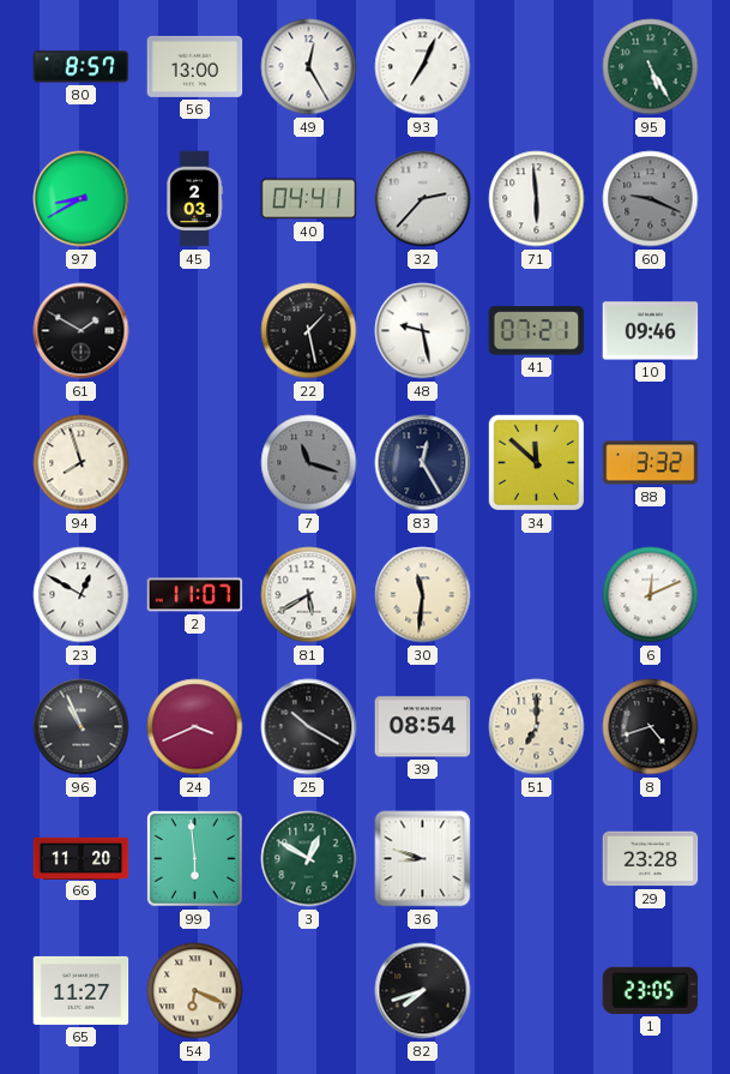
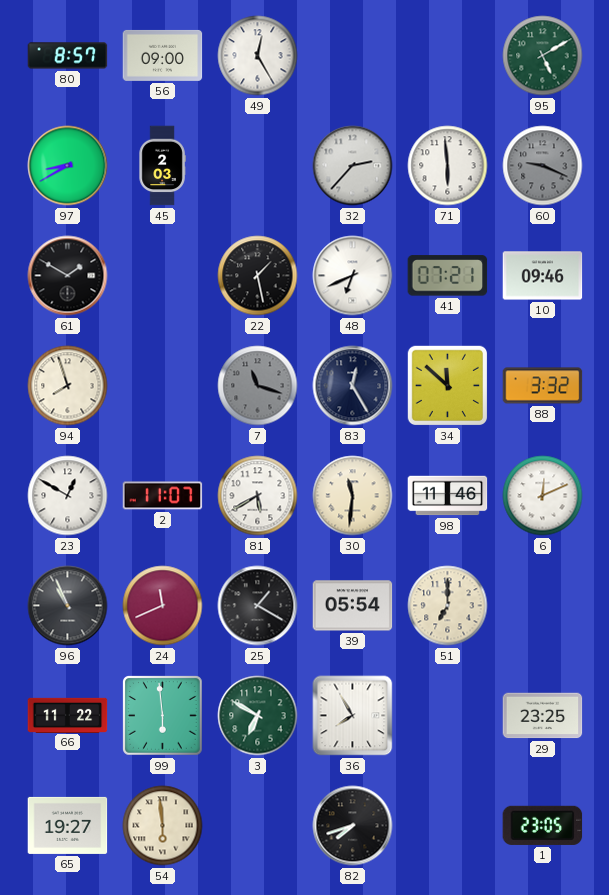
56: 13:00 -> 09:00 (163, 55)
93: 7:04 -> none (423, 67)
95: 5:25 -> 5:10 (543, 56)
40: 04:41 -> none (309, 199)
48: 9:28 -> 6:41 (353, 276)
98: none -> 11:46 (448, 496)
24: 3:41 -> 11:41 (163, 606)
25: 10:20 -> 1:20 (258, 606)
39: 08:54 -> 05:54 (353, 606)
8: 4:42 -> none (651, 727)
66: 11:20 -> 11:22 (68, 715)
3: 12:50 -> 6:50 (258, 716)
36: 8:48 -> 7:55 (353, 716)
29: 23:28 -> 23:25 (543, 716)
65: 11:27 -> 19:27 (68, 825)
54: 6:19 -> 5:59 (163, 826)
